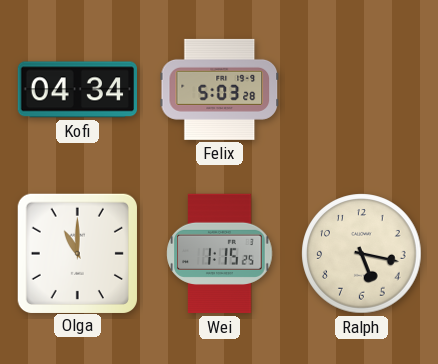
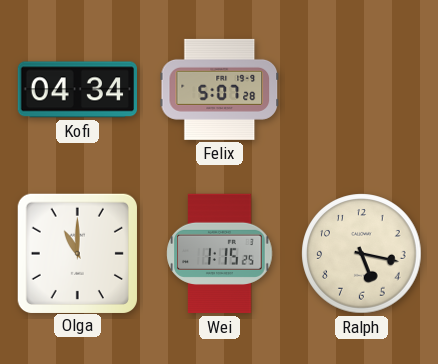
Felix: 5:03 -> 5:07 (219, 89)
